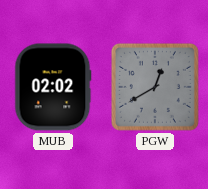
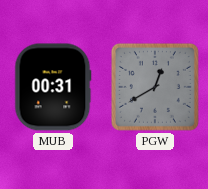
MUB: 02:02 -> 00:31 (53, 87)
